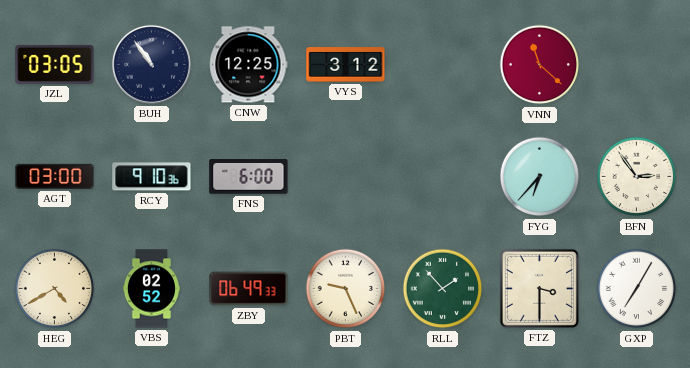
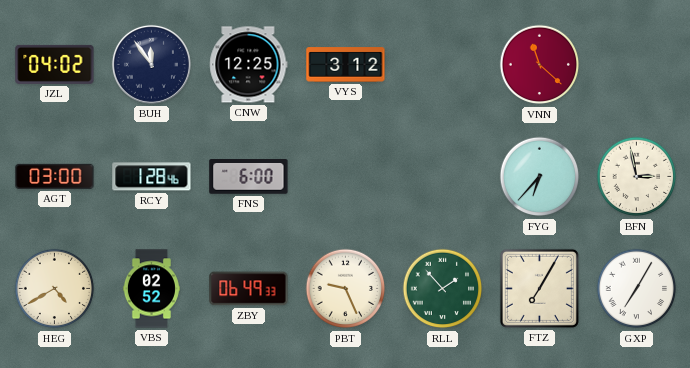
JZL: 03:05 -> 04:02 (55, 64)
BUH: 10:54 -> 11:54 (151, 64)
RCY: 9:10 -> 1:28 (152, 177)
BFN: 2:54 -> 2:58 (637, 177)
FTZ: 3:30 -> 7:05 (539, 288)
